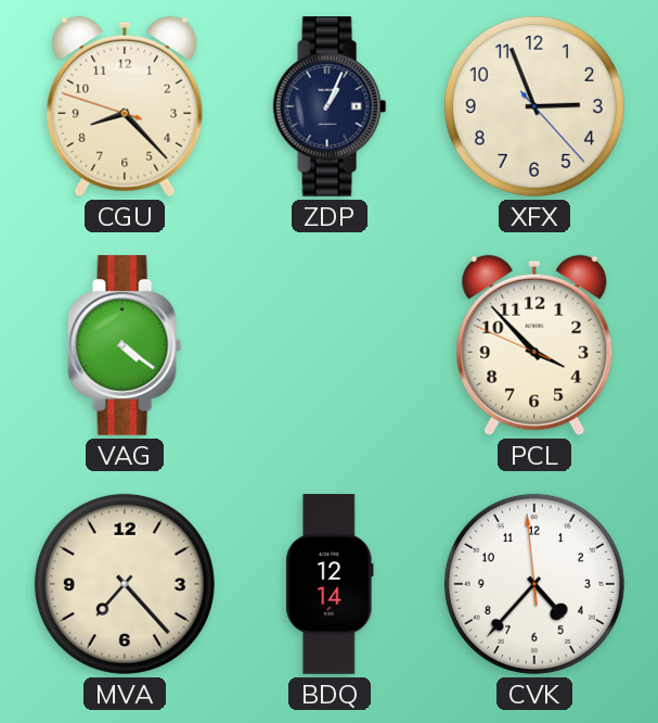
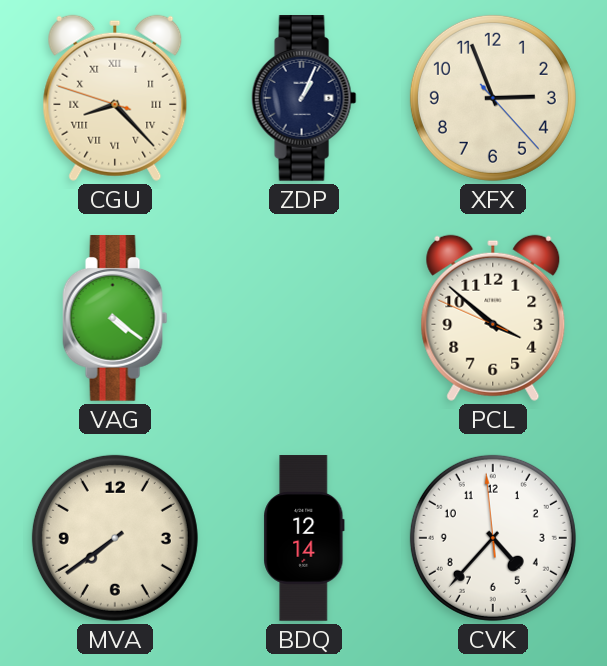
CGU numerals: Arabic -> Roman (115, 98)
PCL: 3:52 -> 3:51 (493, 318)
MVA: 7:23 -> 7:39 (115, 538)
